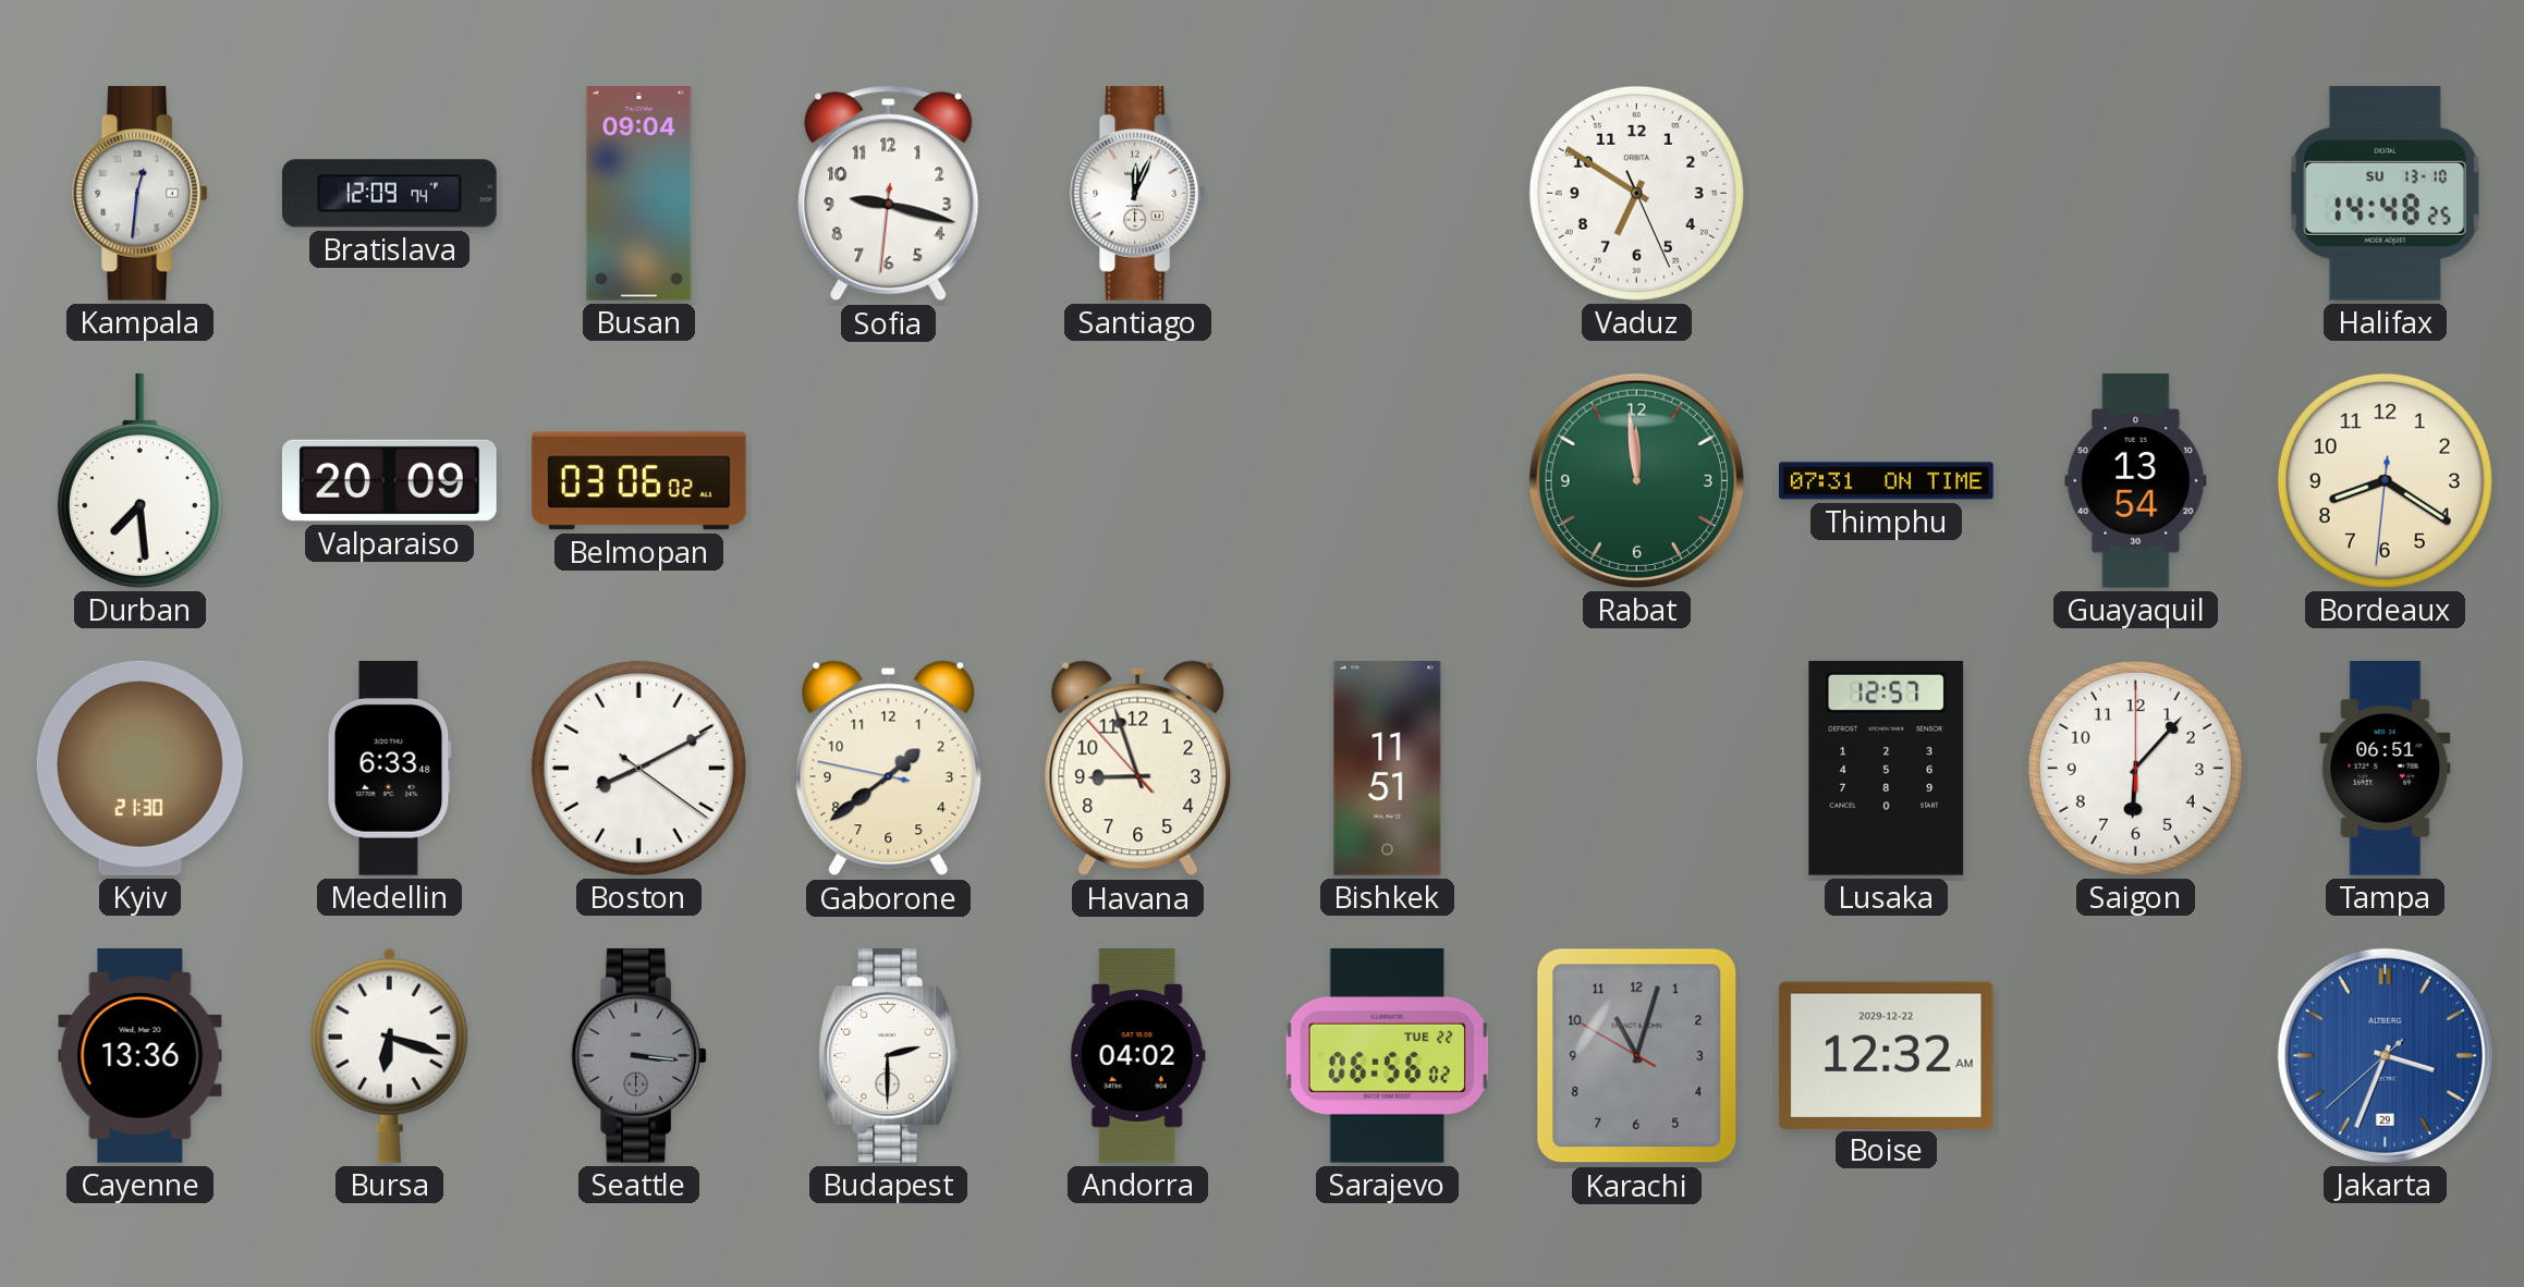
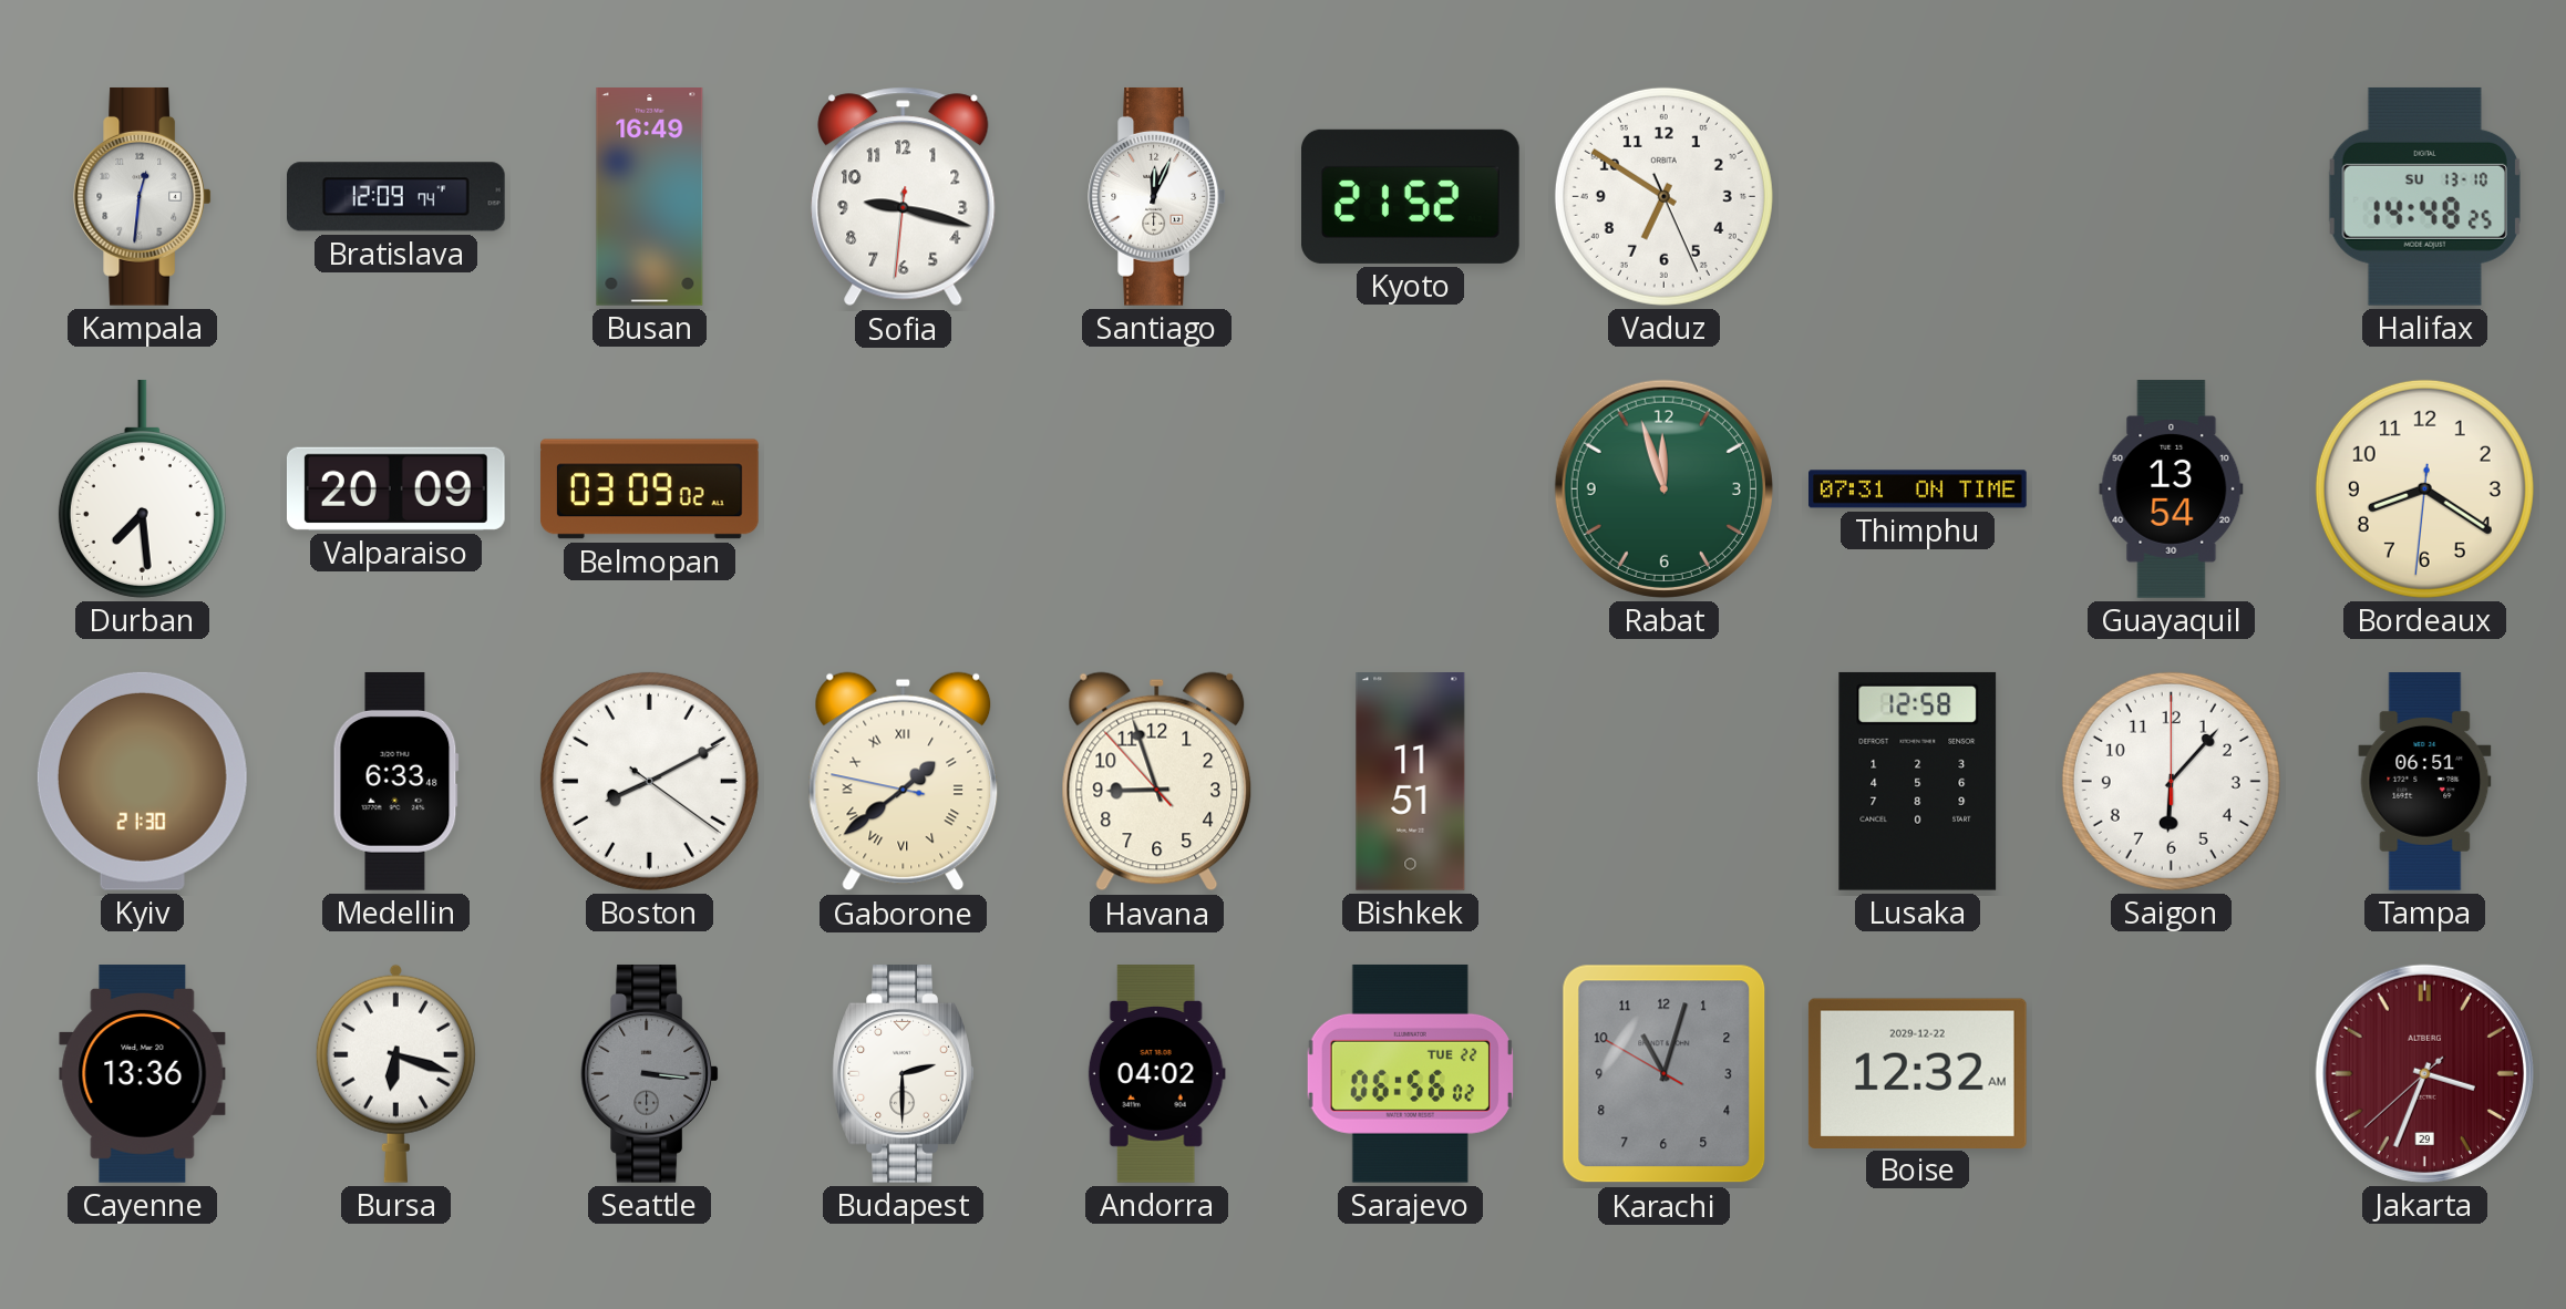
Busan: 09:04 -> 16:49 (650, 197)
Kyoto: none -> 21:52 (1411, 196)
Belmopan: 03:06 -> 03:09 (650, 489)
Rabat: 11:59 -> 11:57 (1663, 488)
Gaborone numerals: Arabic -> Roman (904, 782)
Lusaka: 12:57 -> 12:58 (1918, 781)
Jakarta dial: blue -> burgundy (2424, 1073)
